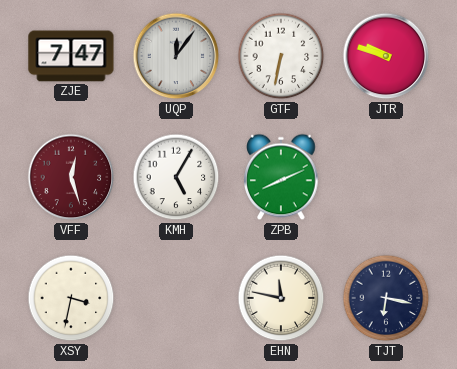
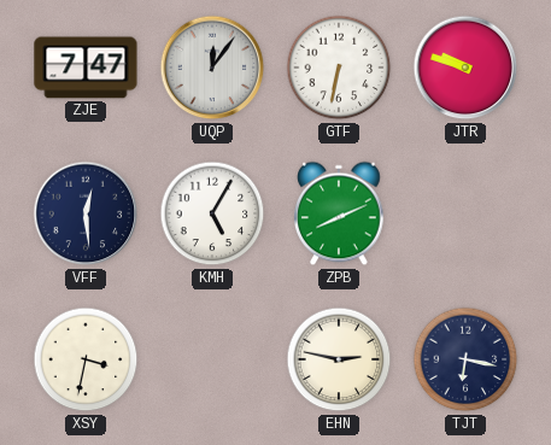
VFF: 12:27 -> 12:29 (86, 213)
VFF dial: burgundy -> navy (86, 213)
EHN: 11:47 -> 2:47 (339, 359)
